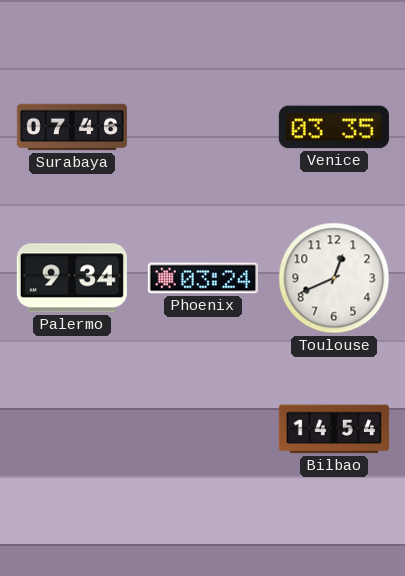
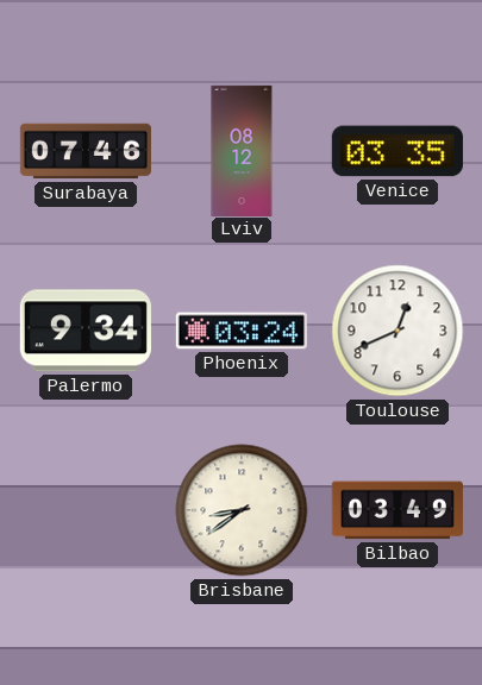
Lviv: none -> 08:12 (242, 150)
Brisbane: none -> 8:39 (242, 510)
Bilbao: 14:54 -> 03:49 (398, 510)
